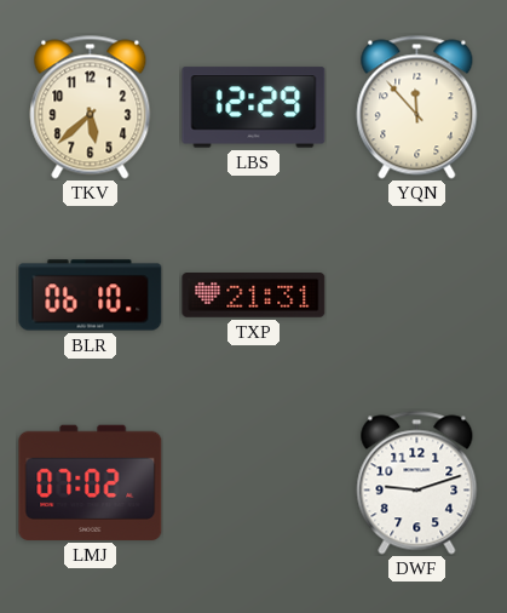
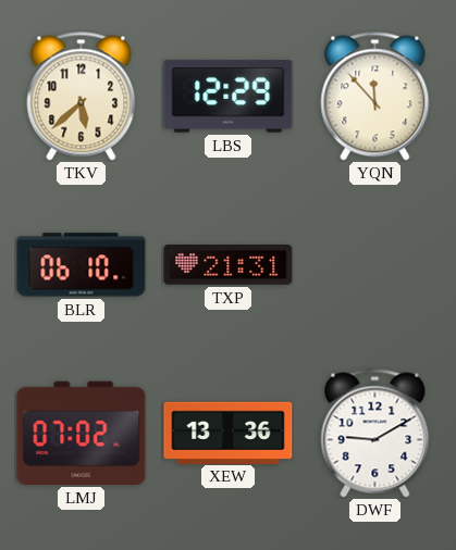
XEW: none -> 13:36 (229, 433)
DWF: 9:12 -> 9:10 (375, 434)
